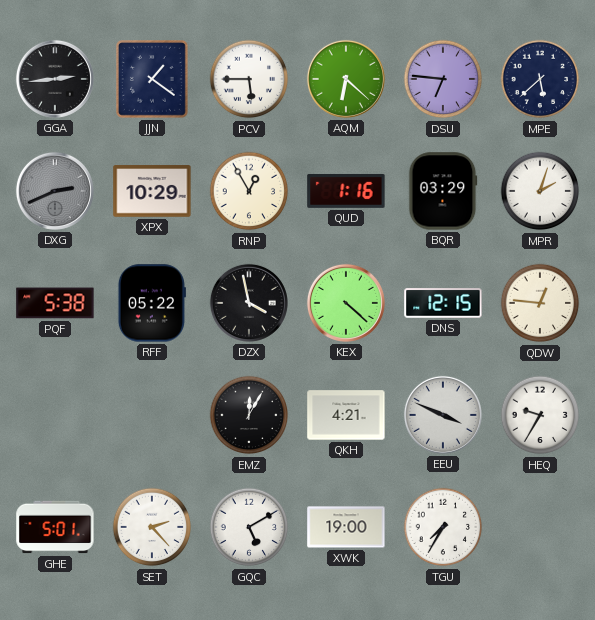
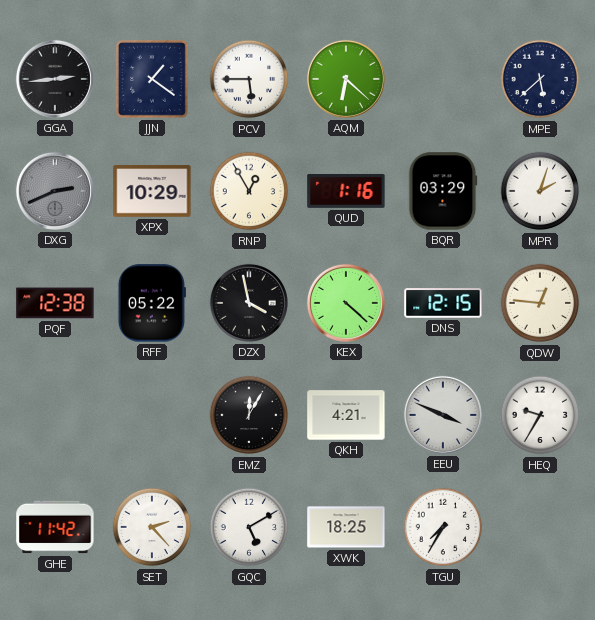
DSU: 6:46 -> none (443, 79)
PQF: 5:38 -> 12:38 (55, 303)
GHE: 5:01 -> 11:42 (55, 527)
XWK: 19:00 -> 18:25 (346, 527)
